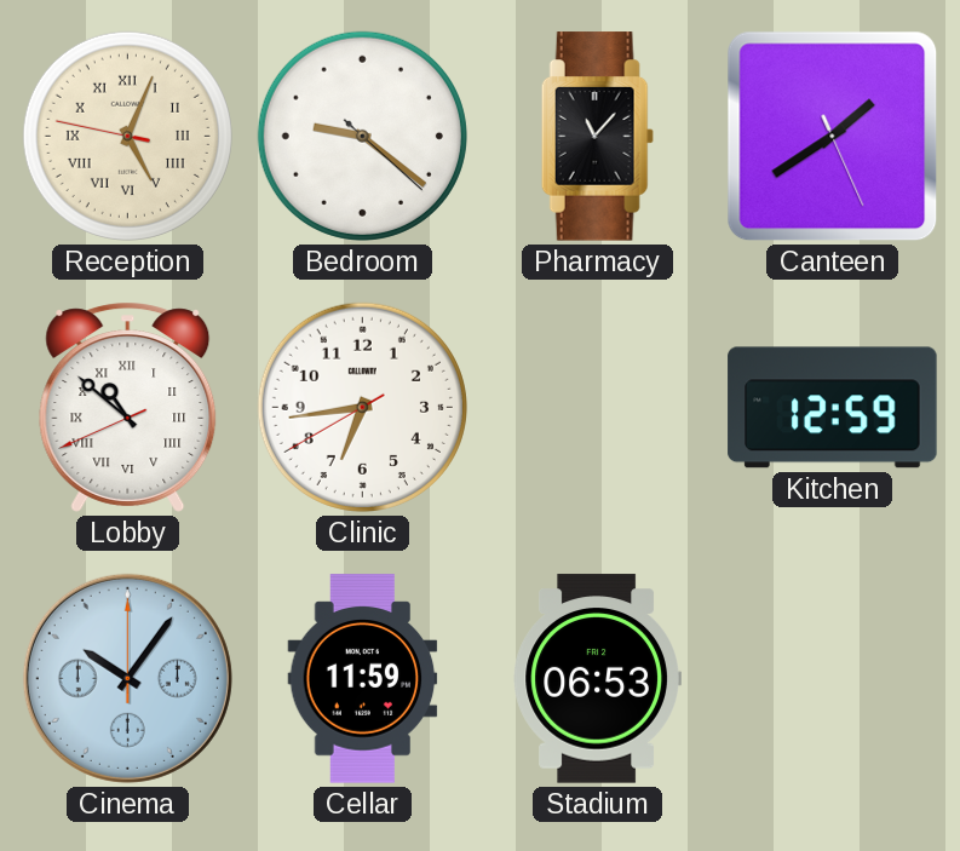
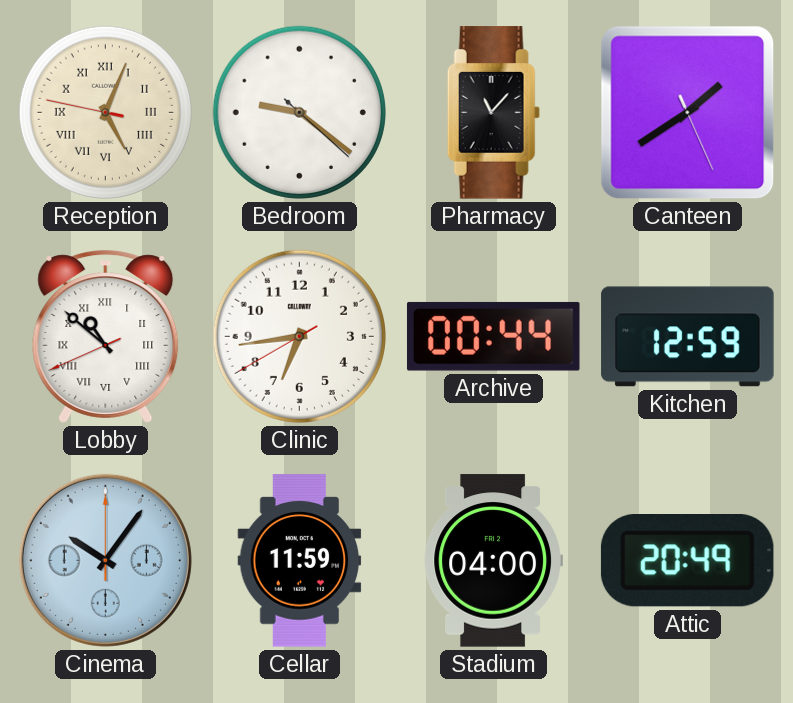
Archive: none -> 00:44 (493, 336)
Stadium: 06:53 -> 04:00 (493, 561)
Attic: none -> 20:49 (687, 561)
